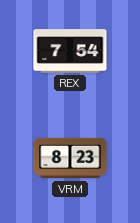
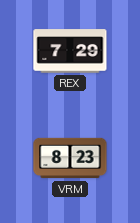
REX: 7:54 -> 7:29 (70, 51)
